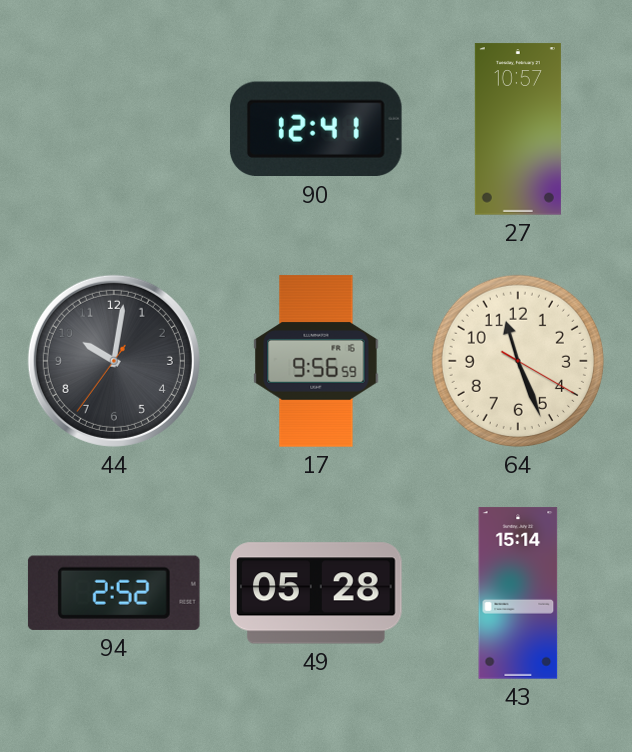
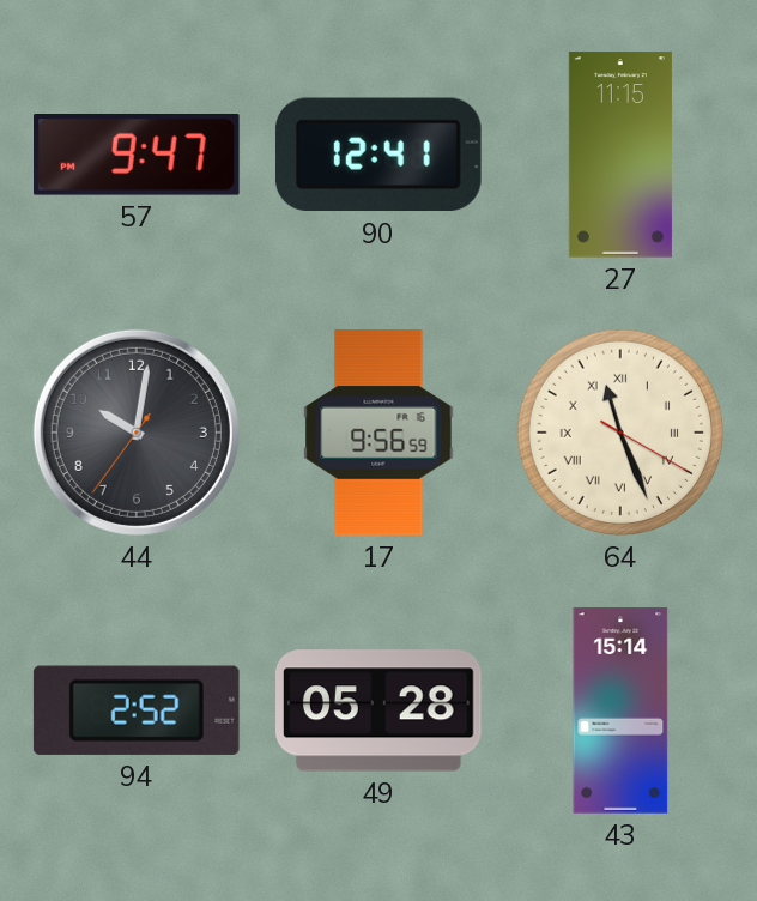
57: none -> 9:47 (138, 156)
27: 10:57 -> 11:15 (620, 155)
64 numerals: Arabic -> Roman (620, 433)
